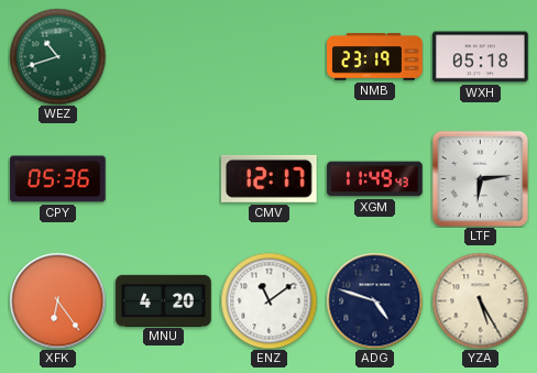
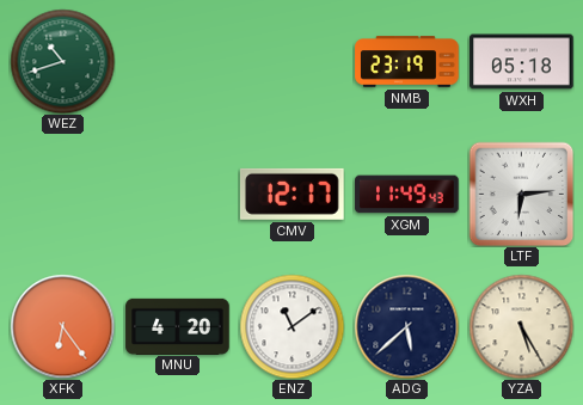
CPY: 05:36 -> none (58, 179)
ADG: 4:48 -> 5:38 (406, 326)
